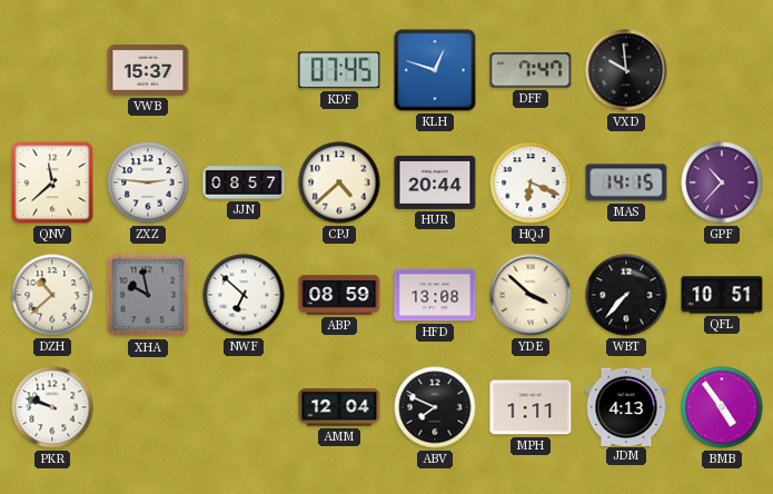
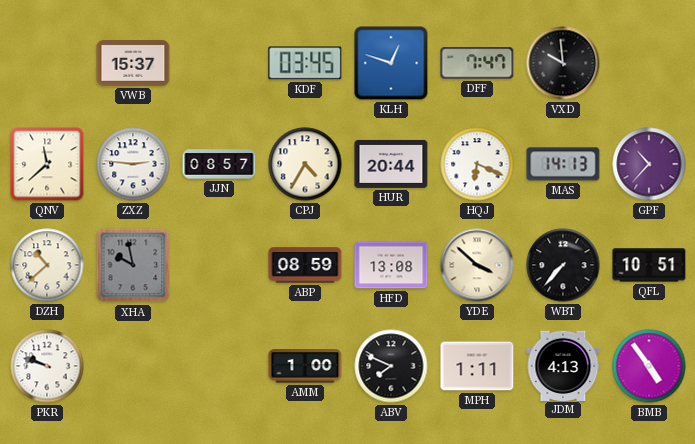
KDF: 07:45 -> 03:45 (305, 63)
CPJ: 4:38 -> 4:35 (305, 164)
MAS: 14:15 -> 14:13 (563, 164)
NWF: 6:52 -> none (244, 295)
AMM: 12:04 -> 1:00 (305, 366)
